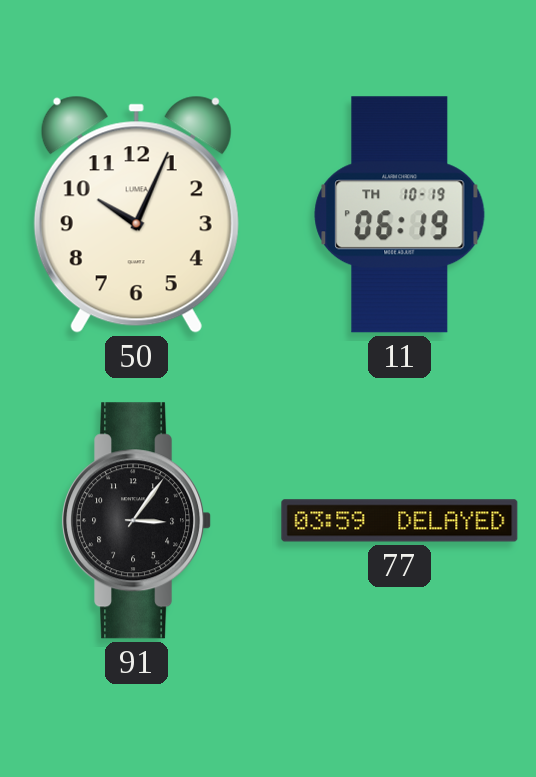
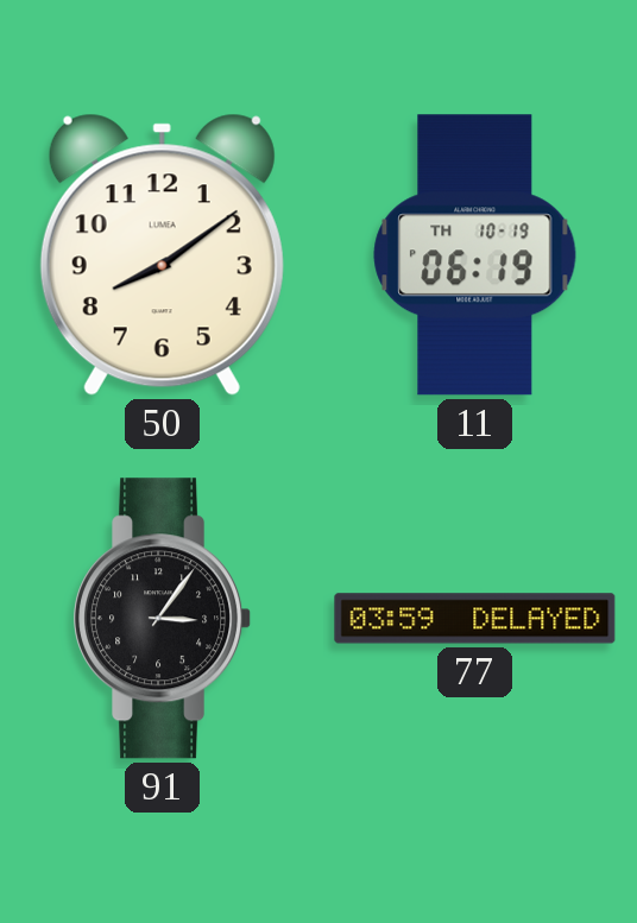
50: 10:04 -> 8:09 (162, 254)
